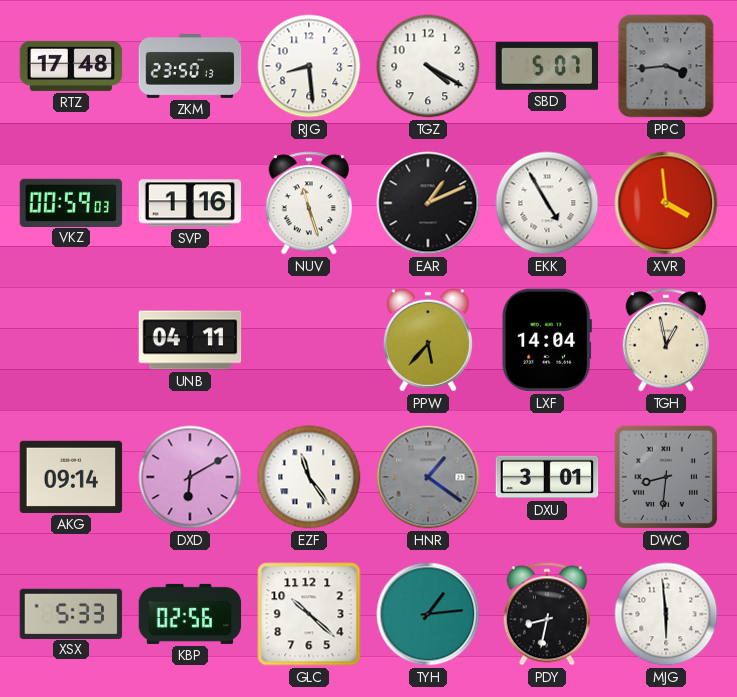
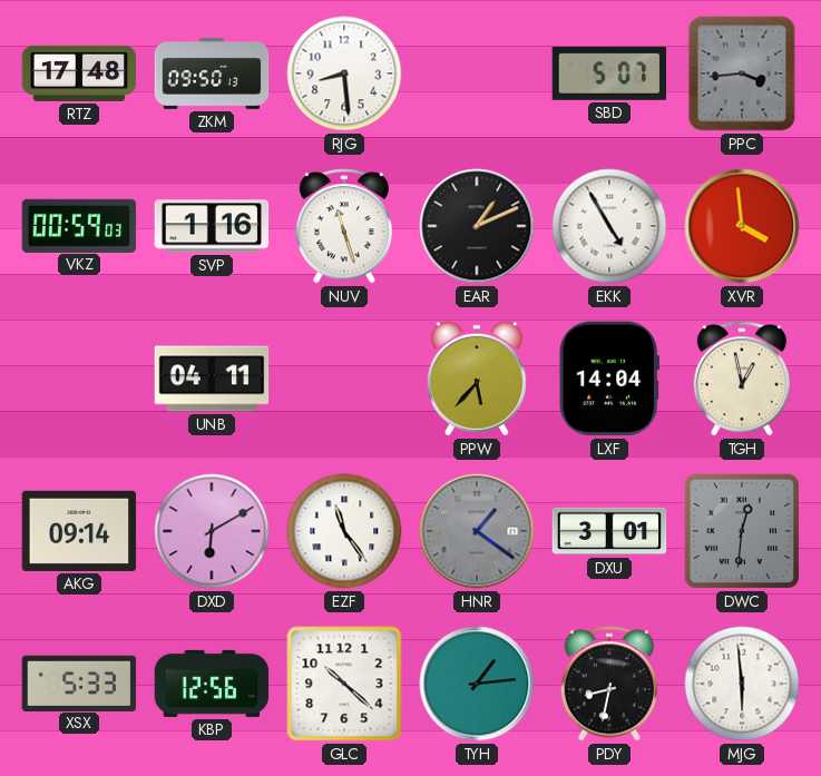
ZKM: 23:50 -> 09:50 (212, 75)
TGZ: 4:20 -> none (428, 66)
DWC: 8:31 -> 12:31 (742, 531)
KBP: 02:56 -> 12:56 (212, 684)
